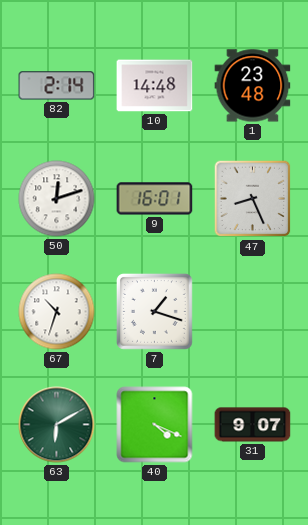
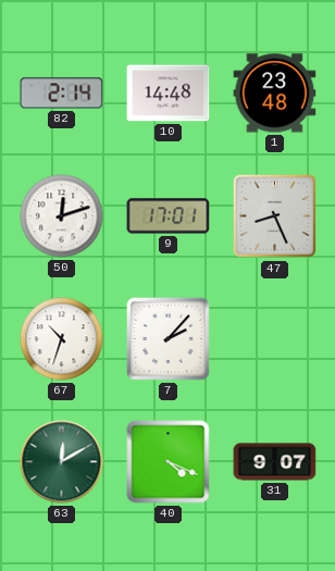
9: 16:01 -> 17:01 (169, 216)
7: 1:18 -> 2:07 (167, 338)
63: 6:10 -> 12:10 (62, 462)
